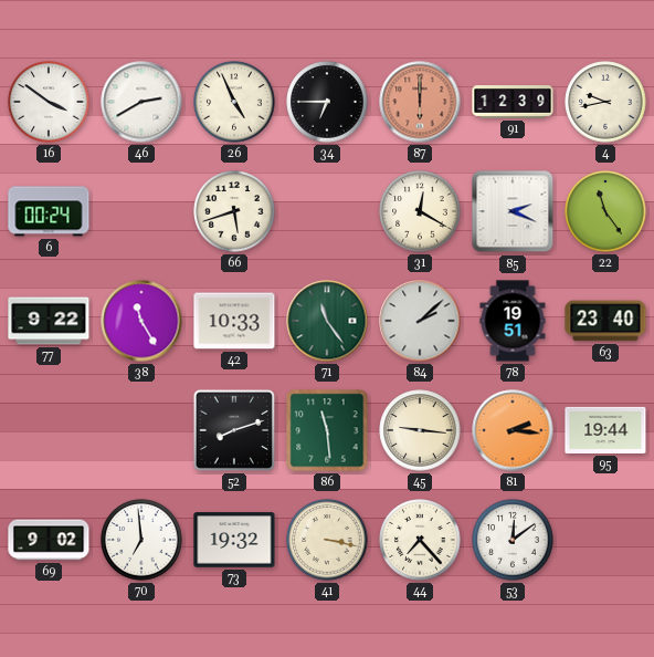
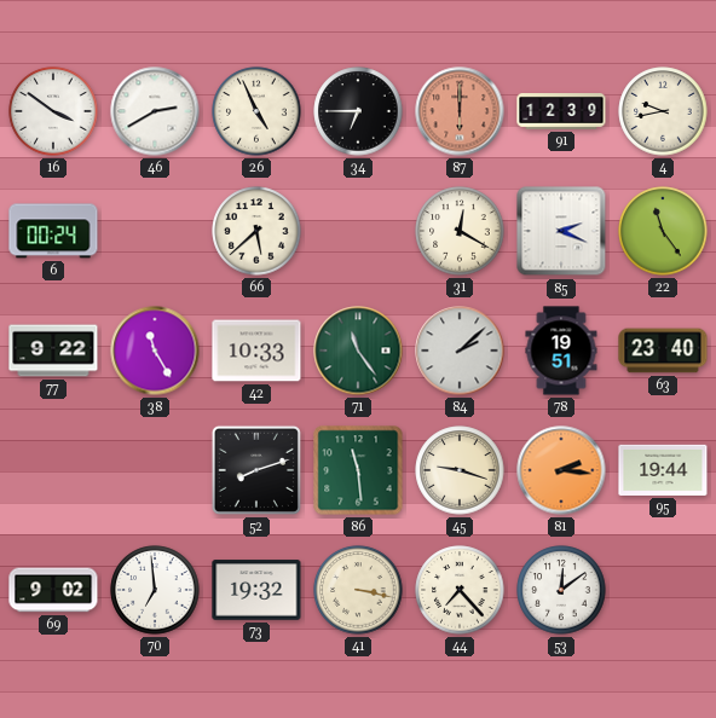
66: 5:42 -> 5:38 (256, 231)
45: 9:16 -> 9:18 (460, 470)
